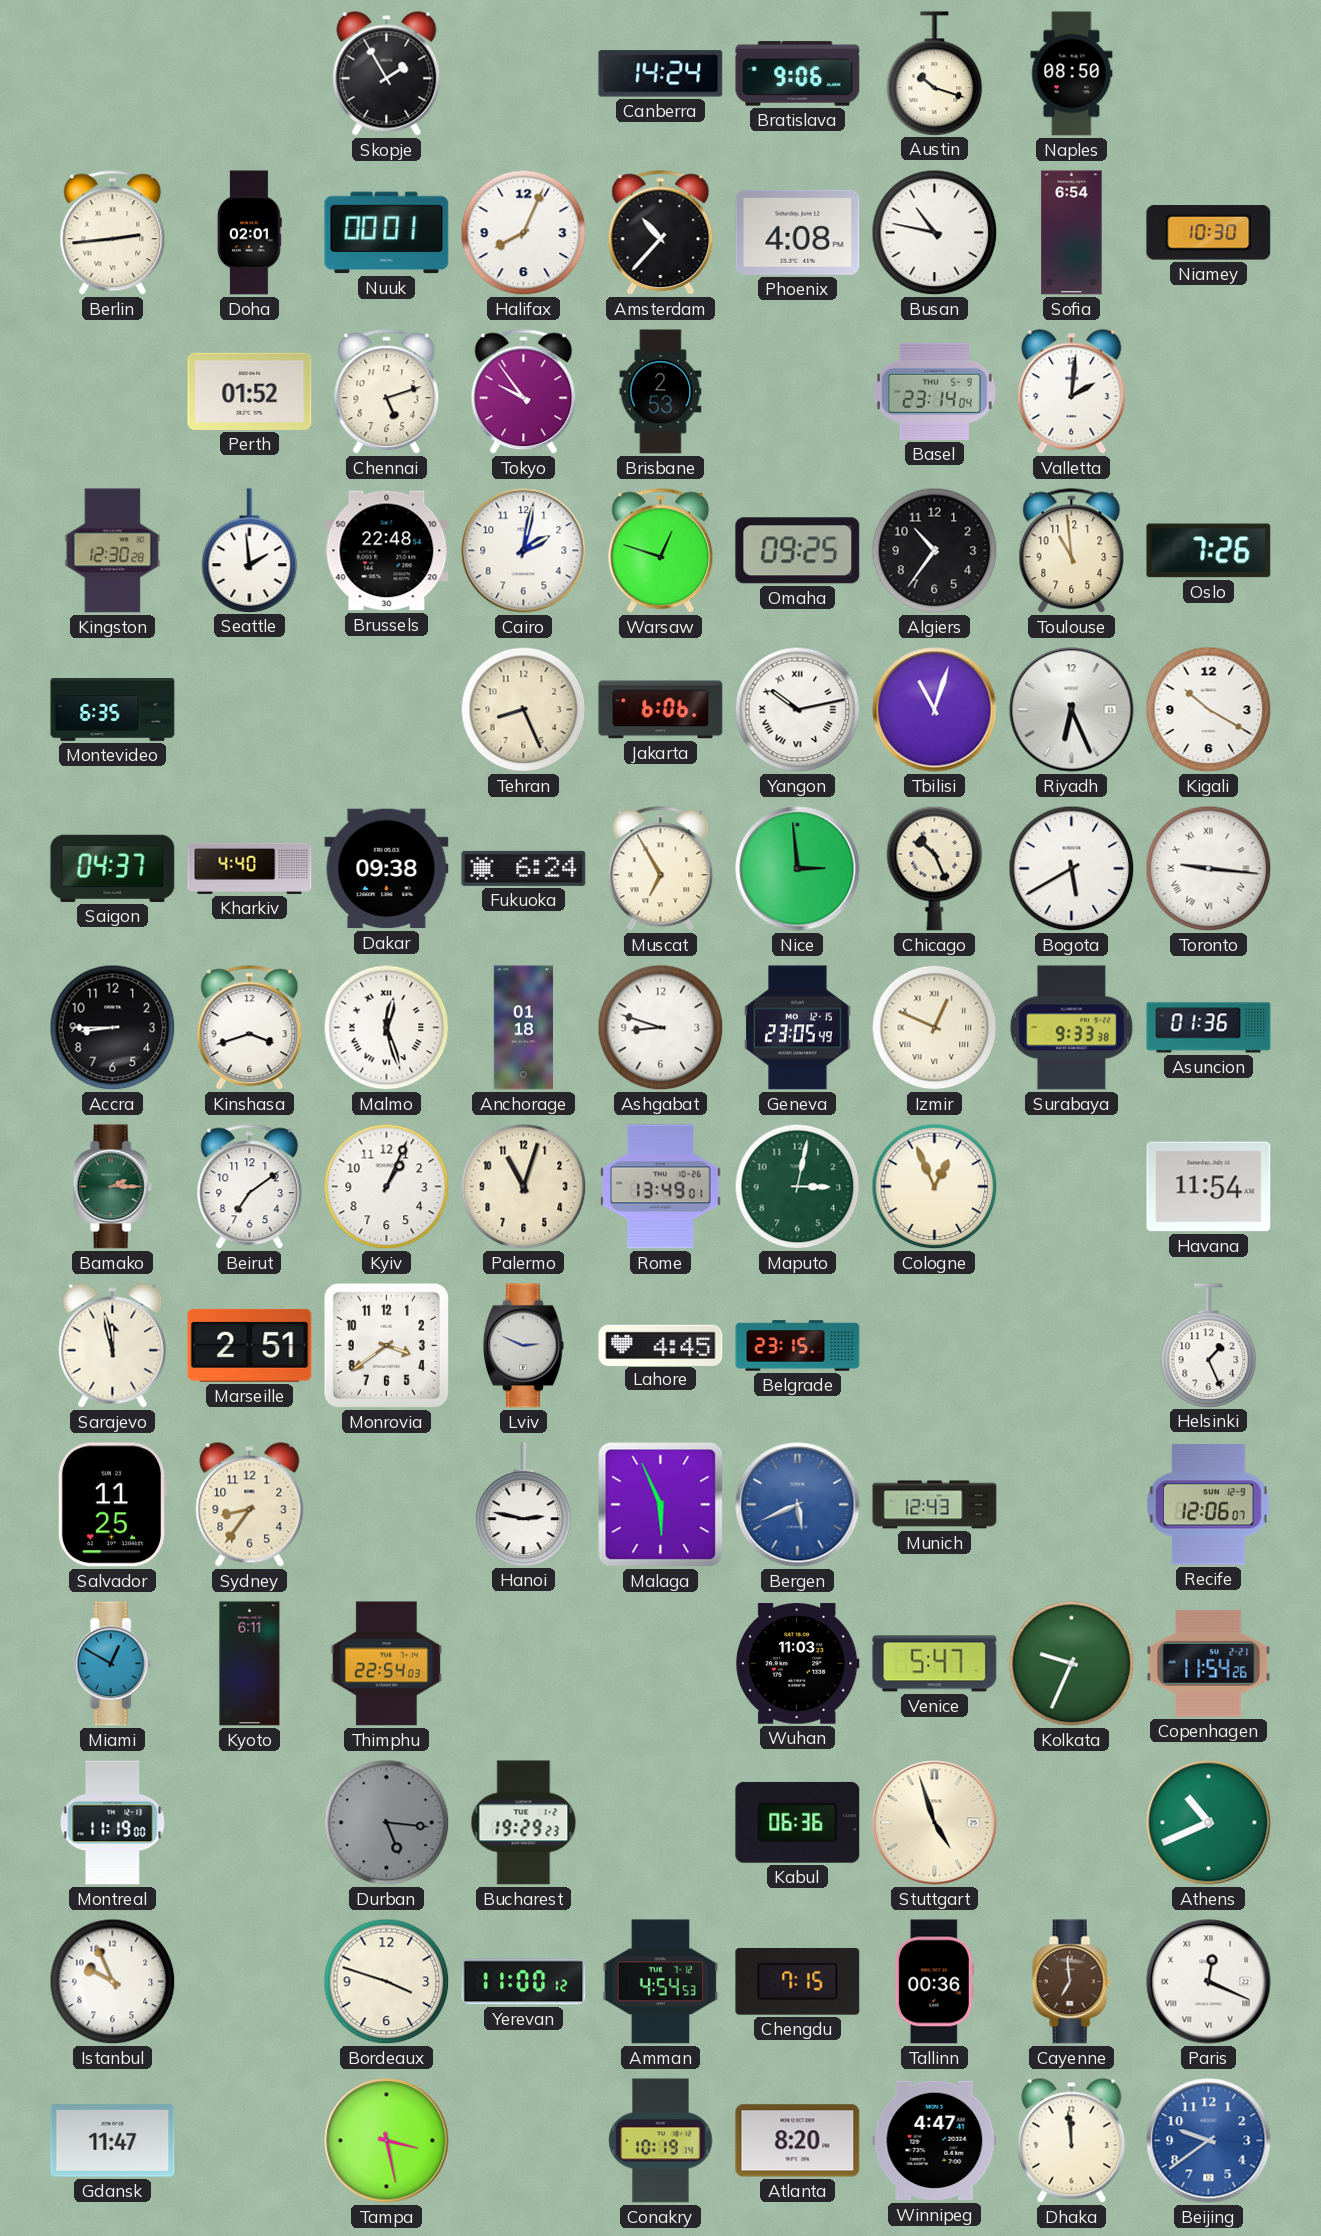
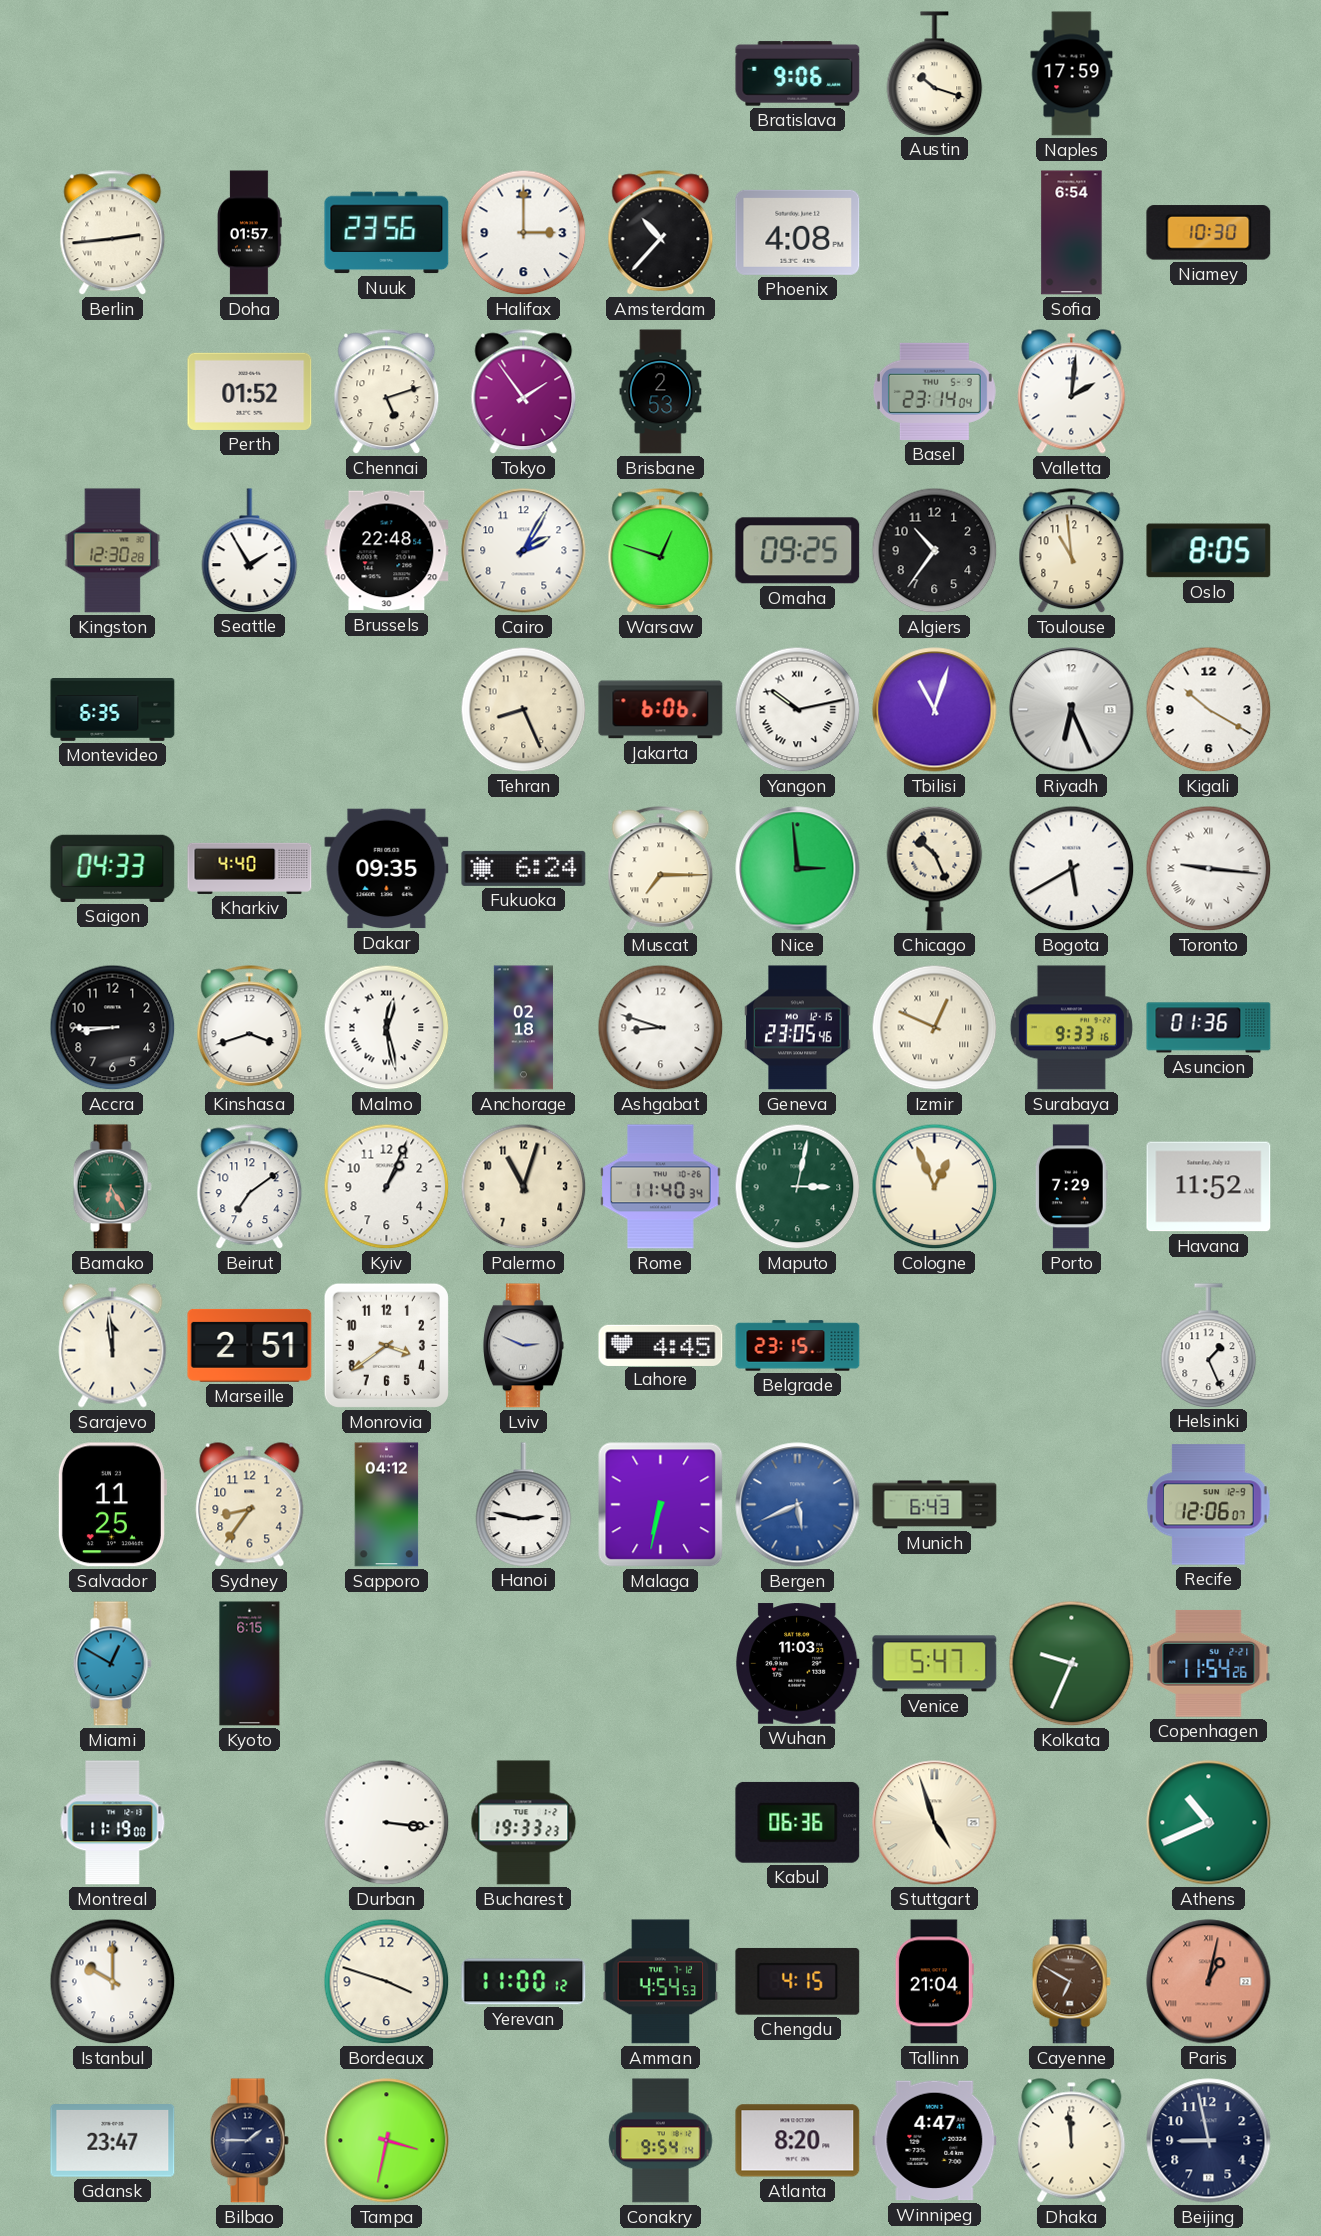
Skopje: 1:55 -> none (387, 74)
Canberra: 14:24 -> none (661, 74)
Naples: 08:50 -> 17:59 (1072, 74)
Doha: 02:01 -> 01:57 (250, 233)
Nuuk: 00:01 -> 23:56 (387, 233)
Halifax: 8:04 -> 3:00 (524, 233)
Busan: 10:47 -> none (935, 233)
Tokyo: 9:54 -> 1:54 (524, 392)
Seattle: 1:59 -> 1:55 (250, 550)
Cairo: 2:02 -> 2:05 (524, 551)
Oslo: 7:26 -> 8:05 (1209, 551)
Saigon: 04:37 -> 04:33 (113, 868)
Dakar: 09:38 -> 09:35 (387, 869)
Muscat: 6:55 -> 7:15 (661, 869)
Malmo: 12:27 -> 12:28 (387, 1028)
Anchorage: 01:18 -> 02:18 (523, 1028)
Geneva: 23:05:49 -> 23:05:46 (798, 1028)
Surabaya: 9:33:38 -> 9:33:16 (1071, 1028)
Bamako: 2:15 -> 6:25 (112, 1187)
Rome: 13:49 -> 11:40 (661, 1187)
Porto: none -> 7:29 (1071, 1187)
Havana: 11:54 -> 11:52 (1209, 1187)
Sarajevo: 11:58 -> 11:59 (113, 1346)
Sapporo: none -> 04:12 (387, 1505)
Malaga: 5:56 -> 6:32 (661, 1505)
Munich: 12:43 -> 6:43 (935, 1505)
Kyoto: 6:11 -> 6:15 (250, 1664)
Thimphu: 22:54 -> none (386, 1664)
Durban: 5:16 -> 3:16 (387, 1823)
Durban dial: grey -> white (387, 1823)
Bucharest: 19:29 -> 19:33 (524, 1823)
Istanbul: 9:56 -> 10:00 (113, 1982)
Chengdu: 7:15 -> 4:15 (798, 1981)
Tallinn: 00:36 -> 21:04 (934, 1982)
Cayenne: 6:59 -> 6:50 (1071, 1982)
Paris: 12:19 -> 1:02 (1209, 1982)
Paris dial: white -> salmon (1209, 1982)
Gdansk: 11:47 -> 23:47 (113, 2141)
Bilbao: none -> 1:45 (249, 2141)
Tampa: 3:28 -> 3:32 (387, 2141)
Conakry: 10:19 -> 9:54 (661, 2141)
Beijing: 9:39 -> 8:58 (1209, 2141)
Beijing dial: blue -> navy (1209, 2141)
